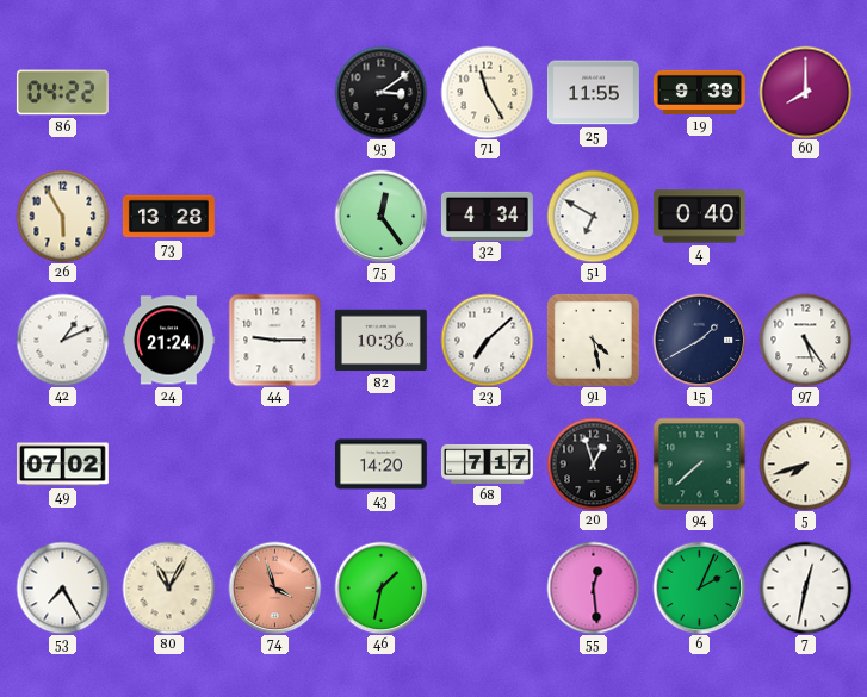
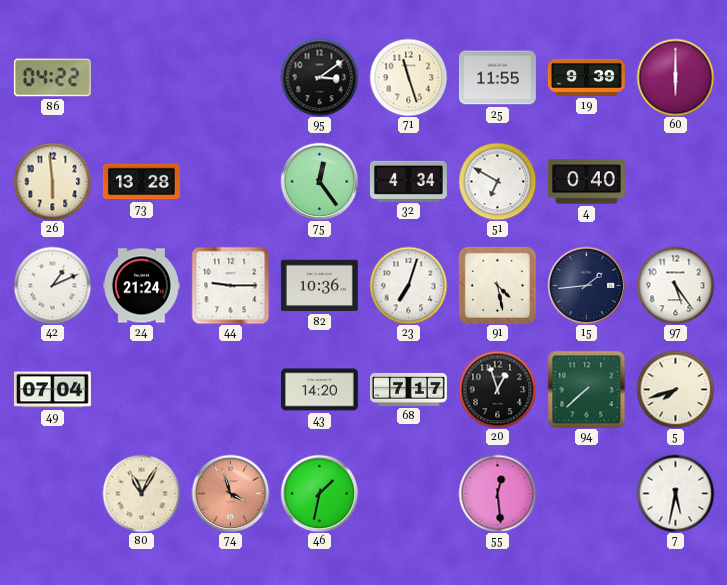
71: 11:25 -> 11:27 (408, 77)
60: 8:00 -> 6:00 (675, 77)
26: 5:55 -> 5:59 (52, 181)
23: 7:08 -> 7:03 (408, 285)
15: 1:40 -> 1:44 (586, 285)
49: 07:02 -> 07:04 (52, 390)
53: 7:25 -> none (62, 587)
6: 2:04 -> none (699, 587)
7: 12:32 -> 5:32 (675, 493)
